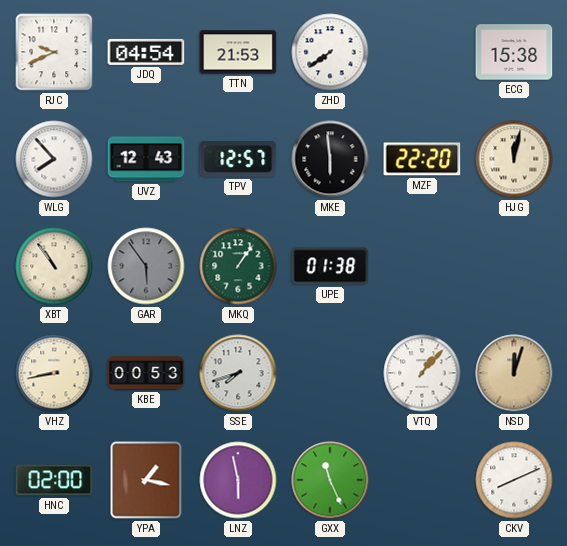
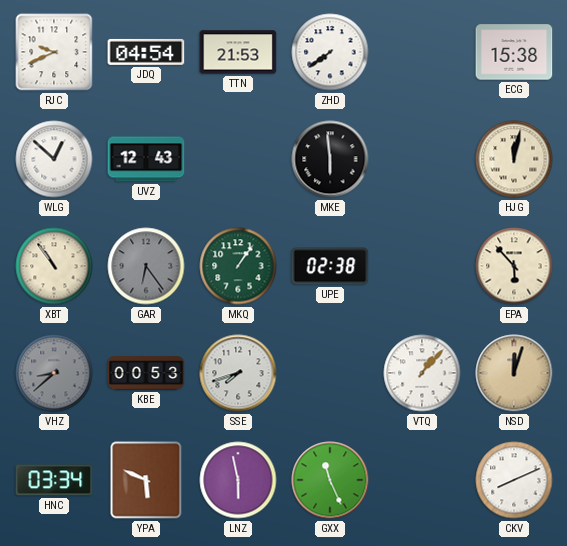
WLG: 7:53 -> 12:52 (54, 159)
TPV: 12:57 -> none (238, 160)
MZF: 22:20 -> none (422, 159)
GAR: 5:54 -> 6:24 (146, 266)
UPE: 01:38 -> 02:38 (330, 266)
EPA: none -> 5:53 (514, 266)
VHZ: 8:43 -> 8:38 (54, 373)
VHZ dial: cream -> grey (54, 373)
HNC: 02:00 -> 03:34 (54, 480)
YPA: 1:17 -> 5:49 (146, 480)
